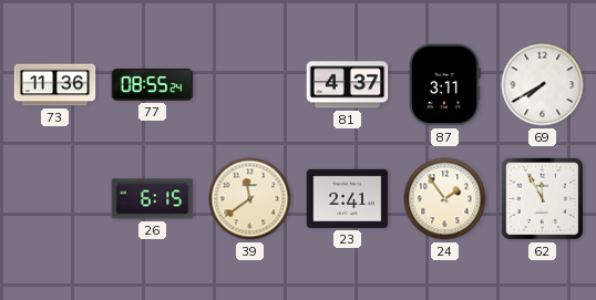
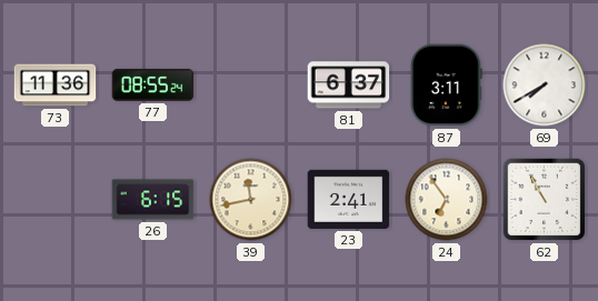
81: 4:37 -> 6:37 (349, 86)
39: 11:39 -> 11:43 (251, 200)
24: 1:54 -> 6:54 (447, 200)
62: 11:55 -> 10:55 (545, 200)
